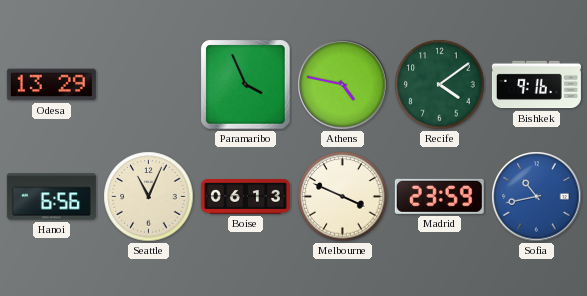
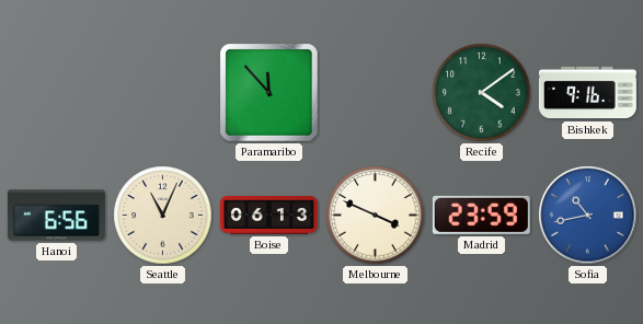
Odesa: 13:29 -> none (51, 85)
Paramaribo: 3:56 -> 11:53 (269, 93)
Athens: 4:47 -> none (343, 85)
